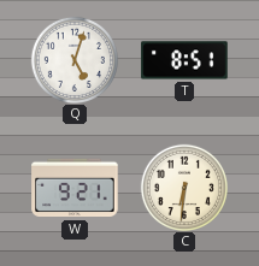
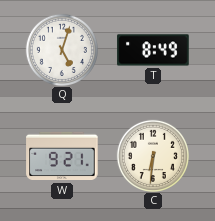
T: 8:51 -> 8:49 (153, 50)
